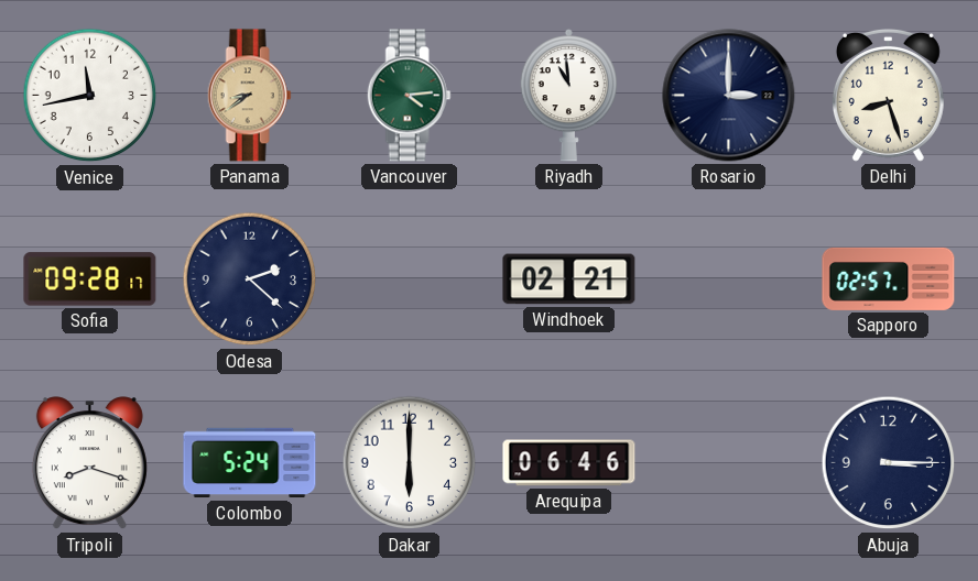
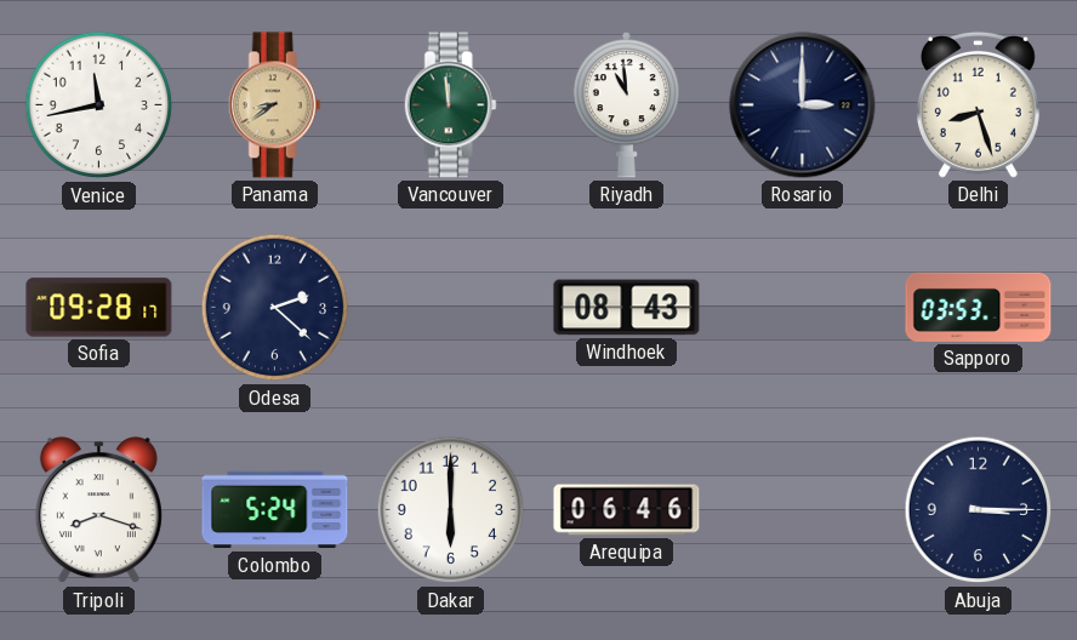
Vancouver: 4:14 -> 11:59 (450, 105)
Windhoek: 02:21 -> 08:43 (627, 308)
Sapporo: 02:57 -> 03:53 (979, 307)
